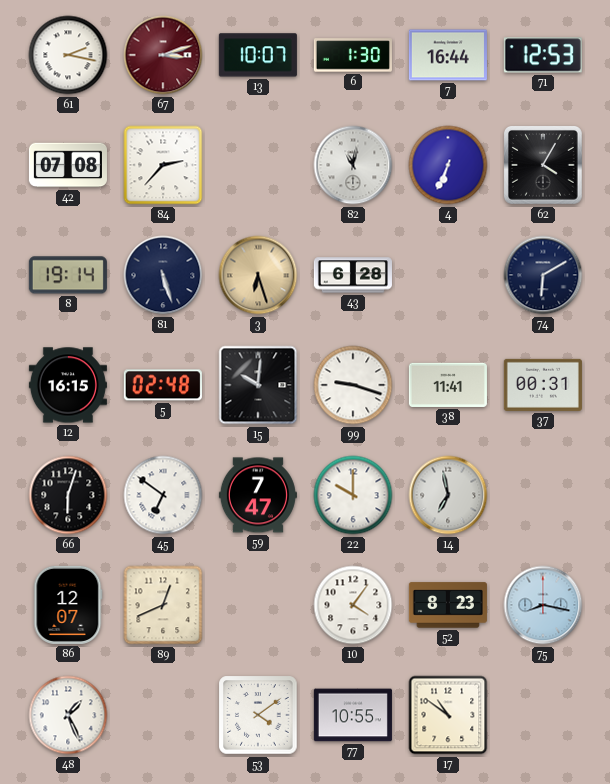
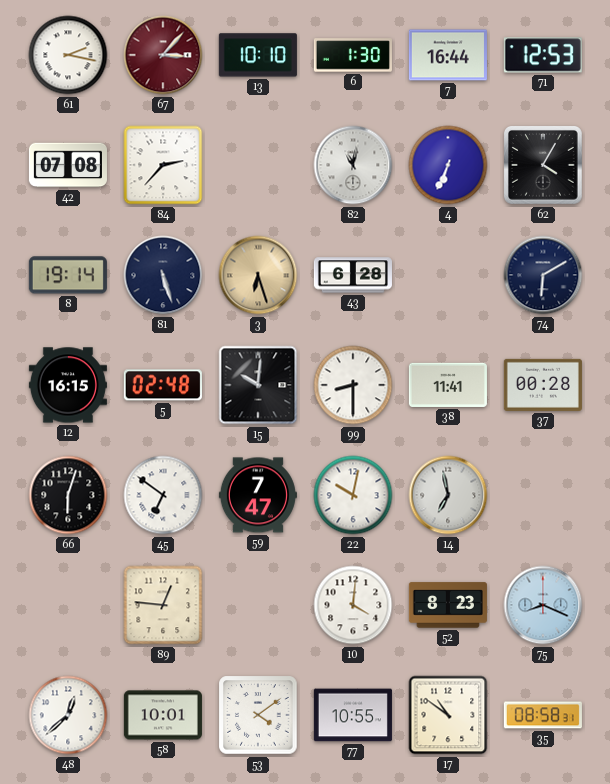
67: 3:12 -> 3:07 (163, 55)
13: 10:07 -> 10:10 (258, 55)
99: 9:18 -> 8:30 (353, 385)
37: 00:31 -> 00:28 (543, 385)
22: 10:00 -> 10:02 (353, 495)
86: 12:07 -> none (68, 605)
89: 12:41 -> 12:46 (163, 605)
10: 4:06 -> 4:01 (353, 605)
75: 8:17 -> 8:19 (543, 605)
48: 1:26 -> 12:38 (68, 715)
58: none -> 10:01 (163, 715)
35: none -> 08:58 (543, 715)
